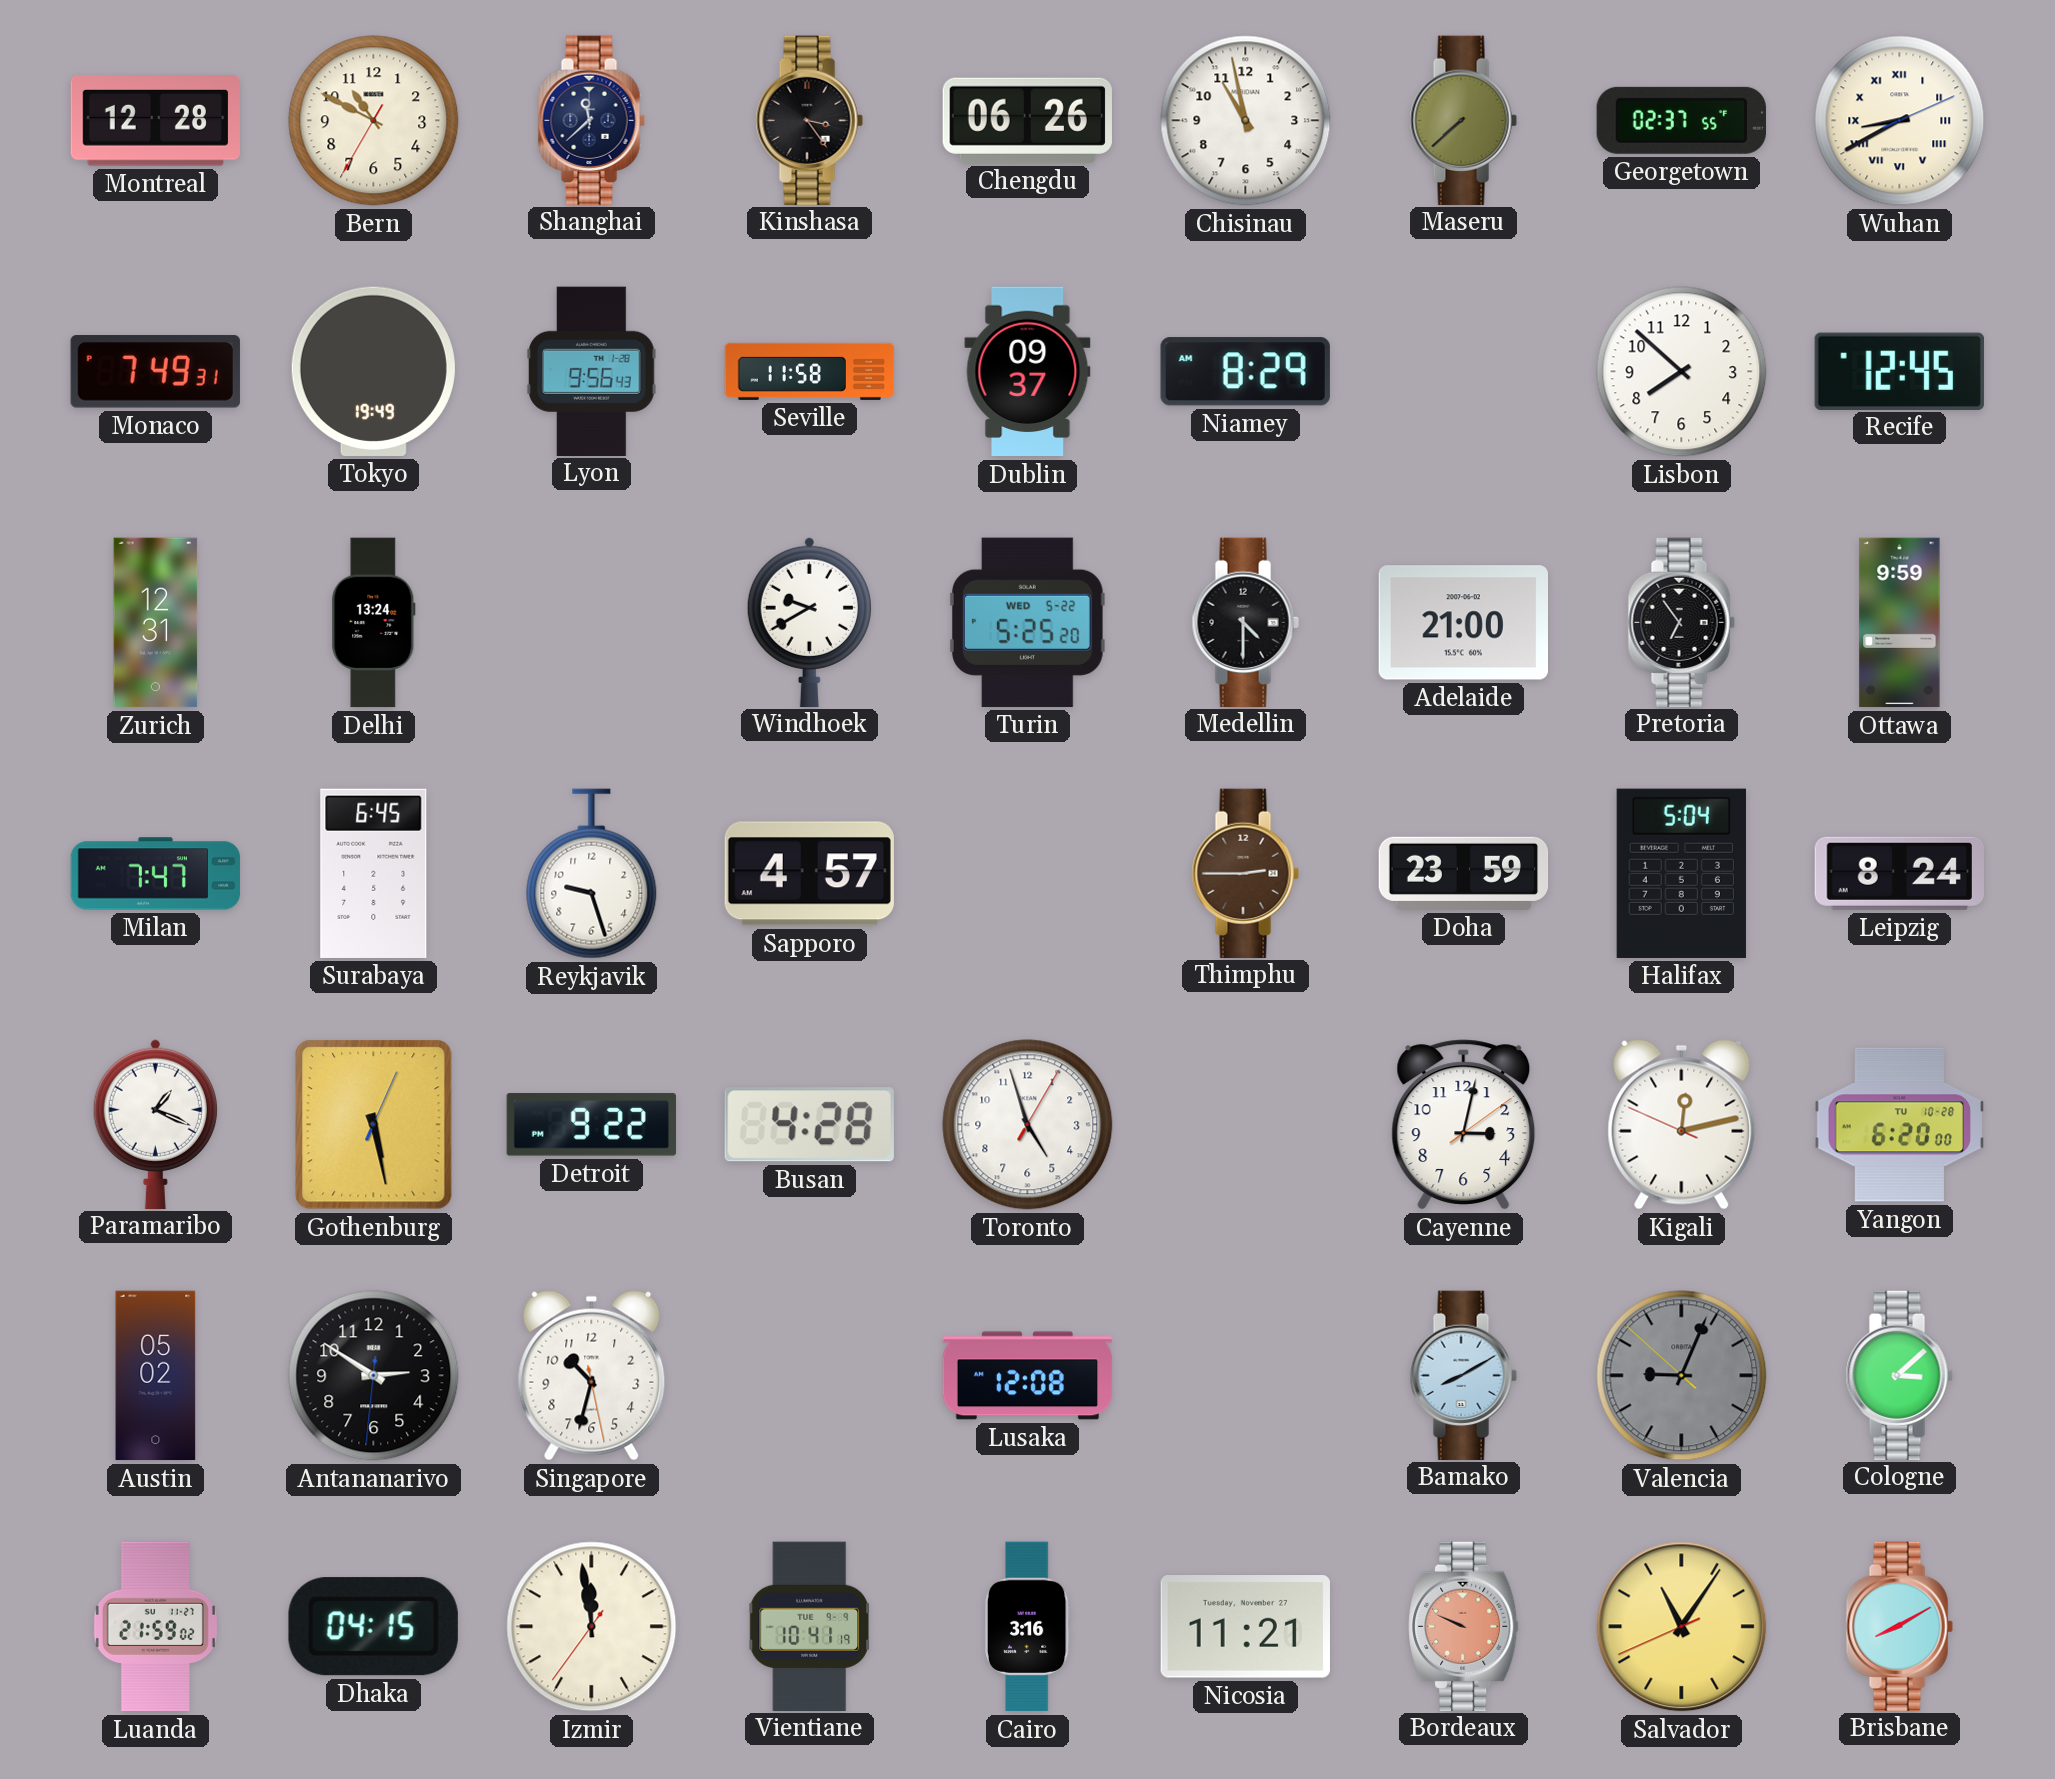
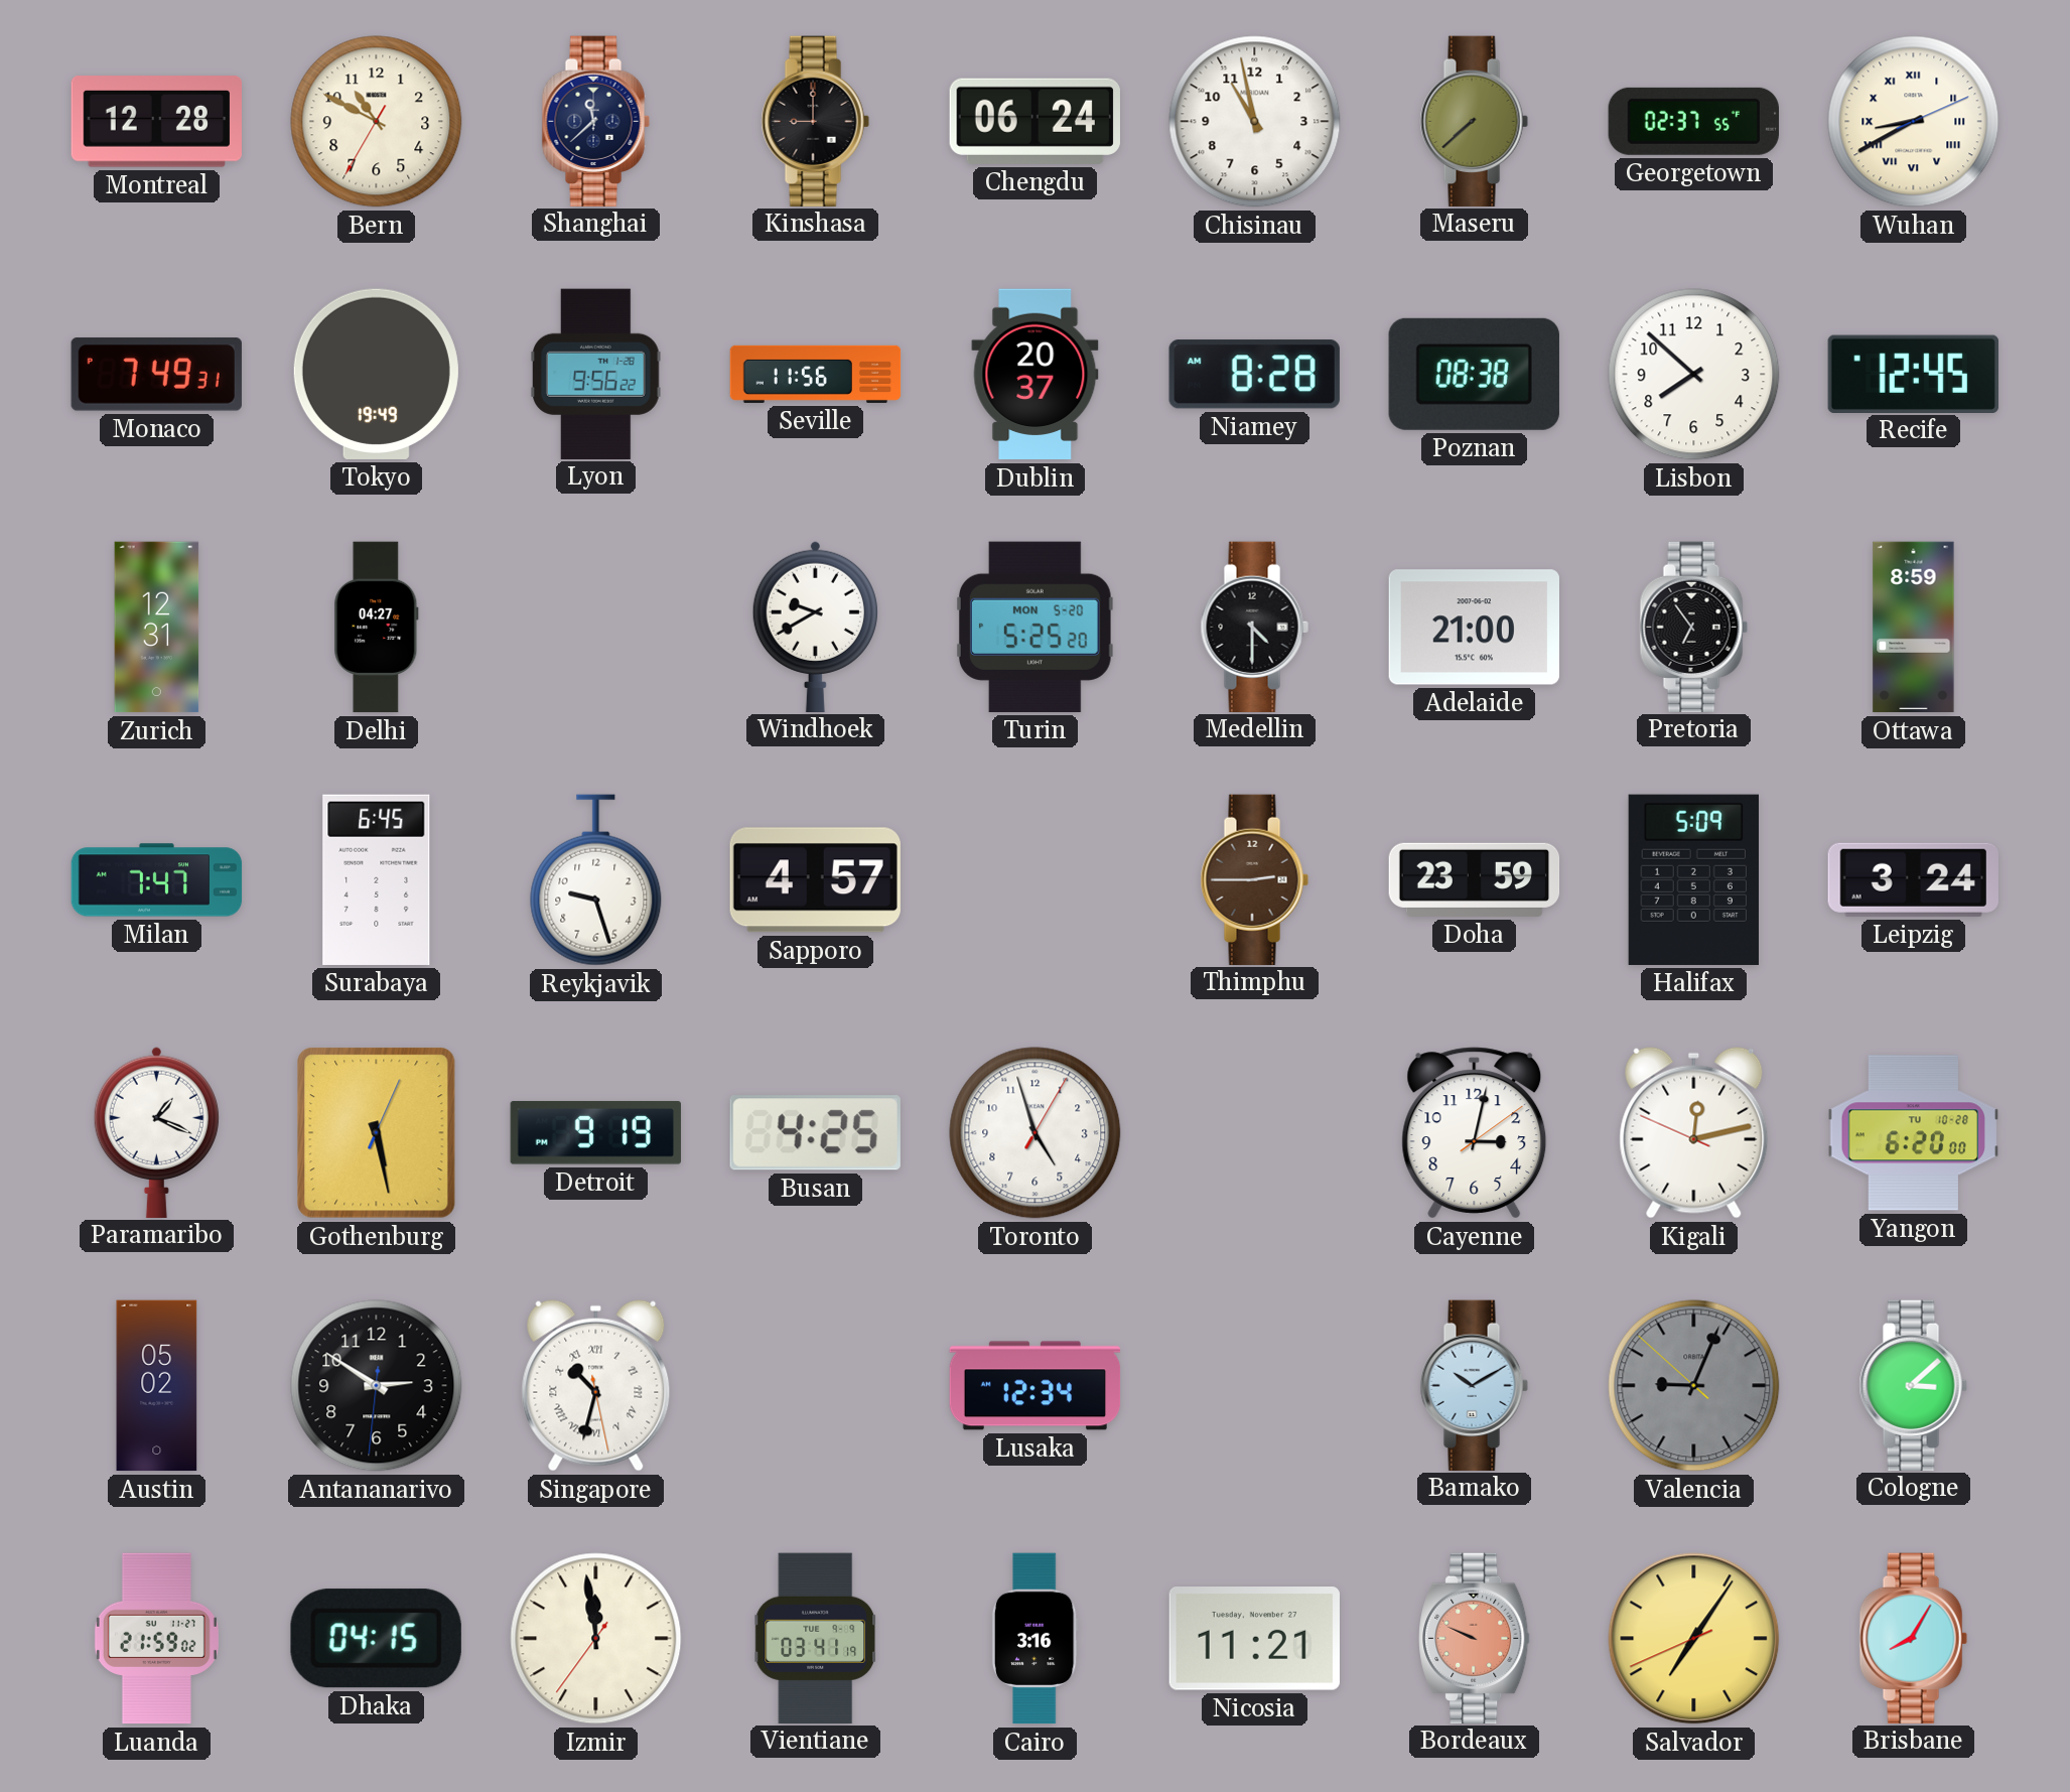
Kinshasa: 3:24 -> 9:00 (815, 121)
Chengdu: 06:26 -> 06:24 (1034, 121)
Lyon: 9:56:43 -> 9:56:22 (596, 374)
Seville: 11:58 -> 11:56 (816, 374)
Dublin: 09:37 -> 20:37 (1036, 375)
Niamey: 8:29 -> 8:28 (1254, 375)
Poznan: none -> 08:38 (1474, 374)
Delhi: 13:24 -> 04:27 (377, 628)
Turin date: WED 5-22 -> MON 5-20 (1034, 627)
Ottawa: 9:59 -> 8:59 (1914, 628)
Halifax: 5:04 -> 5:09 (1693, 879)
Leipzig: 8:24 -> 3:24 (1913, 879)
Detroit: 9:22 -> 9:19 (595, 1133)
Busan: 4:28 -> 4:25 (815, 1133)
Singapore numerals: Arabic -> Roman (596, 1385)
Lusaka: 12:08 -> 12:34 (1036, 1386)
Bamako: 8:10 -> 10:10 (1474, 1385)
Vientiane: 10:41 -> 03:41 (816, 1638)
Salvador: 11:05 -> 7:05 (1694, 1639)
Brisbane: 8:10 -> 8:05 (1913, 1638)
